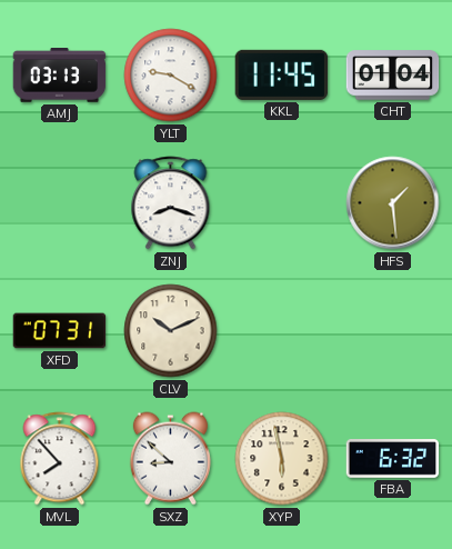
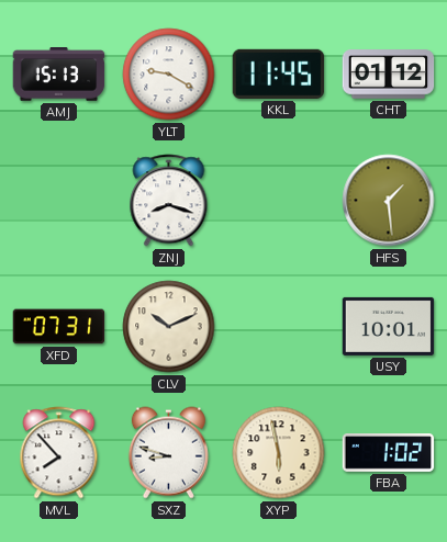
AMJ: 03:13 -> 15:13 (59, 75)
CHT: 01:04 -> 01:12 (389, 75)
USY: none -> 10:01 (389, 326)
SXZ: 8:52 -> 8:48 (168, 453)
FBA: 6:32 -> 1:02 (389, 453)
